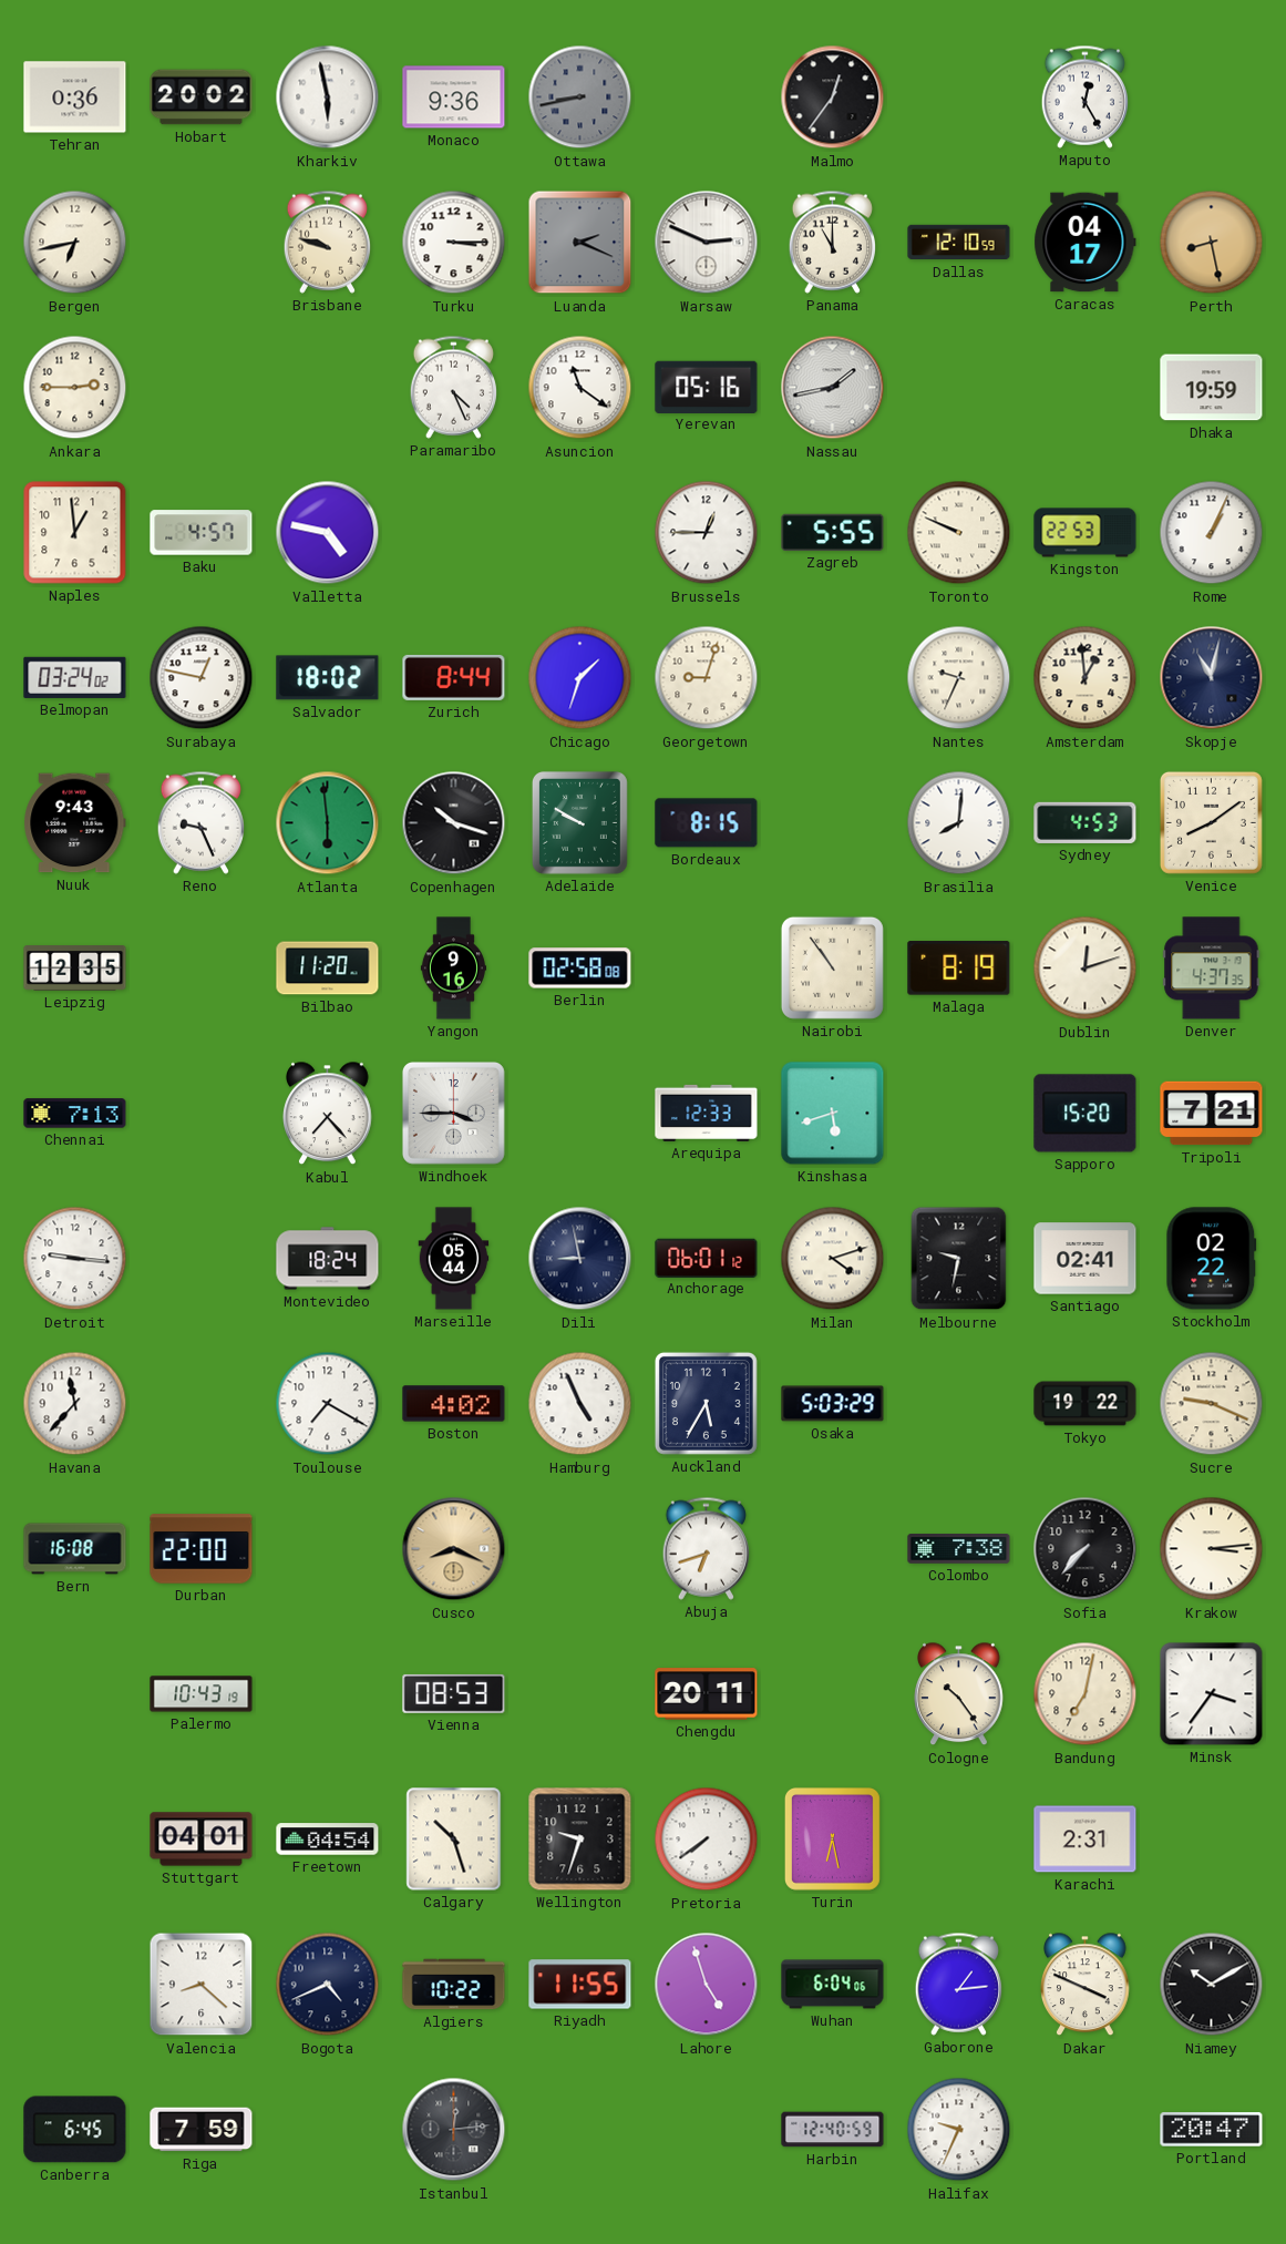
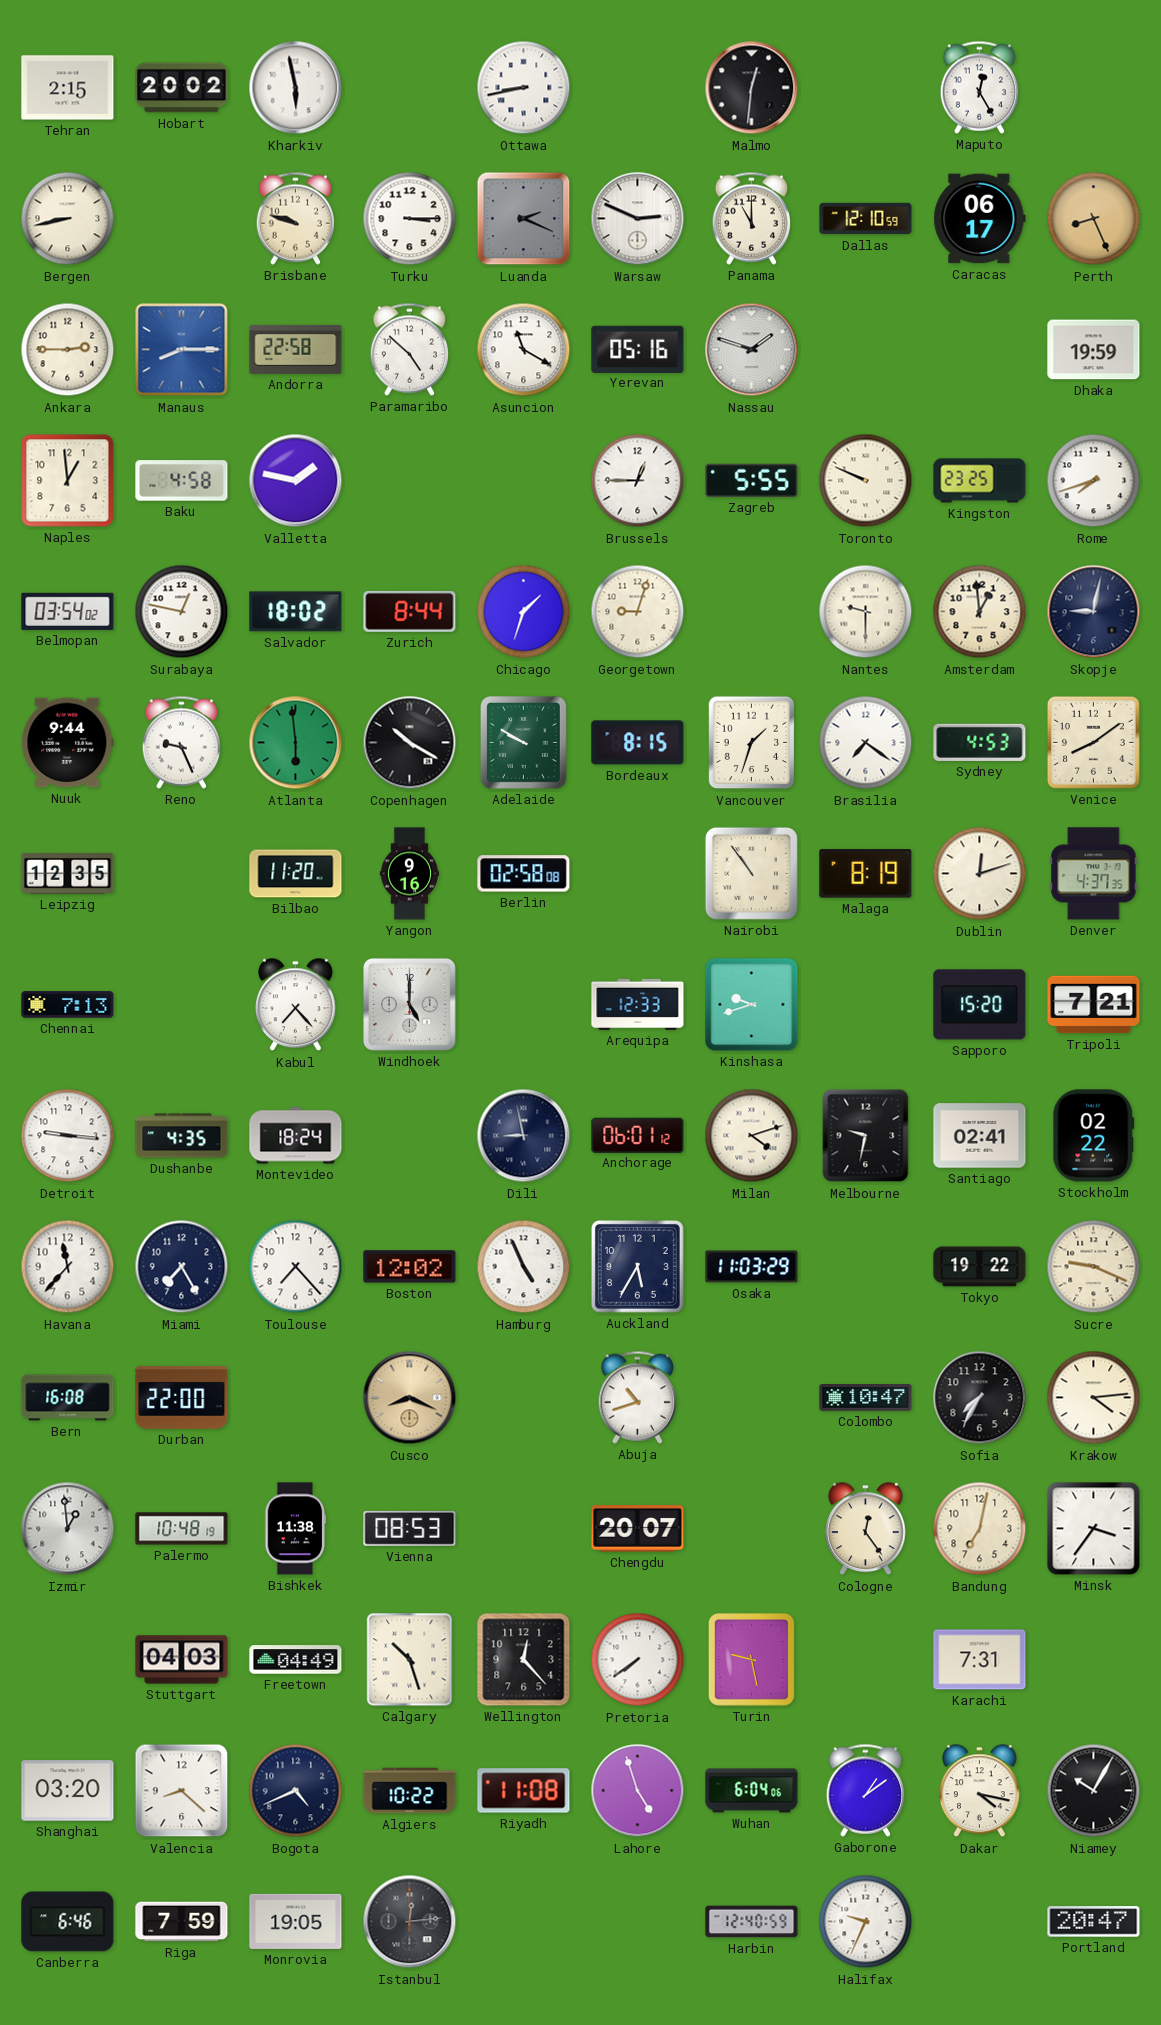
Tehran: 0:36 -> 2:15 (68, 88)
Monaco: 9:36 -> none (454, 98)
Ottawa dial: grey -> white (524, 88)
Malmo: 12:36 -> 12:31 (752, 88)
Bergen: 6:43 -> 8:43 (68, 219)
Caracas: 04:17 -> 06:17 (980, 219)
Perth: 8:28 -> 8:26 (1094, 219)
Manaus: none -> 8:15 (182, 350)
Andorra: none -> 22:58 (296, 349)
Paramaribo: 4:26 -> 4:52 (409, 349)
Asuncion: 11:21 -> 11:20 (524, 350)
Nassau: 1:43 -> 1:48 (752, 350)
Baku: 4:57 -> 4:58 (182, 481)
Valletta: 4:47 -> 1:47 (296, 481)
Kingston: 22:53 -> 23:25 (980, 481)
Rome: 1:04 -> 7:42 (1094, 481)
Belmopan: 03:24 -> 03:54 (68, 611)
Nantes: 9:34 -> 9:30 (866, 612)
Skopje: 11:02 -> 9:02 (1094, 612)
Nuuk: 9:43 -> 9:44 (68, 743)
Copenhagen: 10:18 -> 10:20 (410, 743)
Vancouver: none -> 1:33 (752, 743)
Brasilia: 8:01 -> 7:21 (866, 743)
Windhoek: 3:45 -> 5:00 (409, 1004)
Kinshasa: 5:42 -> 9:42 (752, 1005)
Dushanbe: none -> 4:35 (182, 1136)
Marseille: 05:44 -> none (454, 1259)
Miami: none -> 7:25 (182, 1267)
Toulouse: 7:20 -> 7:23 (296, 1267)
Boston: 4:02 -> 12:02 (410, 1267)
Osaka: 5:03 -> 11:03 (752, 1267)
Abuja: 6:42 -> 10:42 (637, 1397)
Colombo: 7:38 -> 10:47 (866, 1398)
Sofia: 7:37 -> 7:35 (980, 1398)
Krakow: 3:14 -> 4:14 (1094, 1398)
Izmir: none -> 12:59 (68, 1529)
Palermo: 10:43 -> 10:48 (182, 1529)
Bishkek: none -> 11:38 (296, 1529)
Chengdu: 20:11 -> 20:07 (638, 1529)
Cologne: 10:24 -> 12:24 (866, 1529)
Stuttgart: 04:01 -> 04:03 (182, 1660)
Freetown: 04:54 -> 04:49 (296, 1660)
Wellington: 9:33 -> 12:23 (524, 1660)
Turin: 6:28 -> 9:28 (751, 1659)
Karachi: 2:31 -> 7:31 (980, 1660)
Shanghai: none -> 03:20 (68, 1791)
Riyadh: 11:55 -> 11:08 (524, 1791)
Gaborone: 1:14 -> 1:09 (865, 1790)
Dakar: 3:49 -> 4:17 (980, 1791)
Niamey: 10:10 -> 10:05 (1094, 1791)
Canberra: 6:45 -> 6:46 (68, 1922)
Monrovia: none -> 19:05 (296, 1921)
